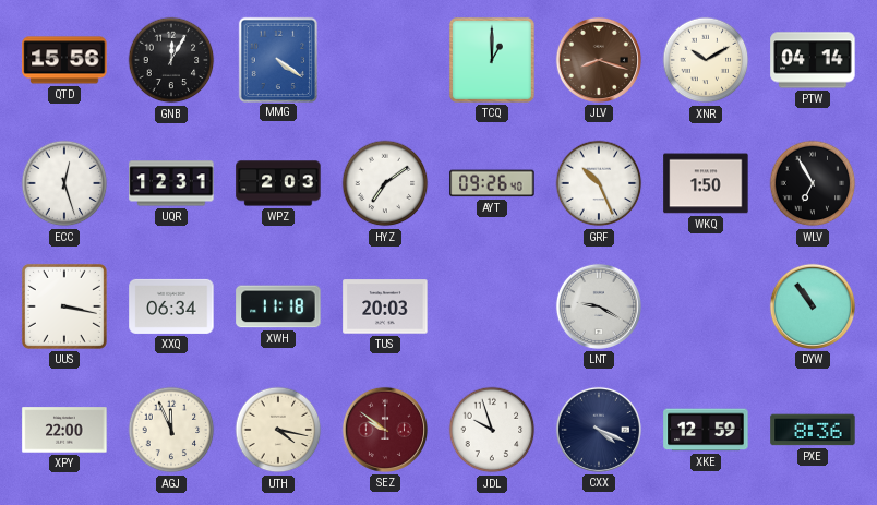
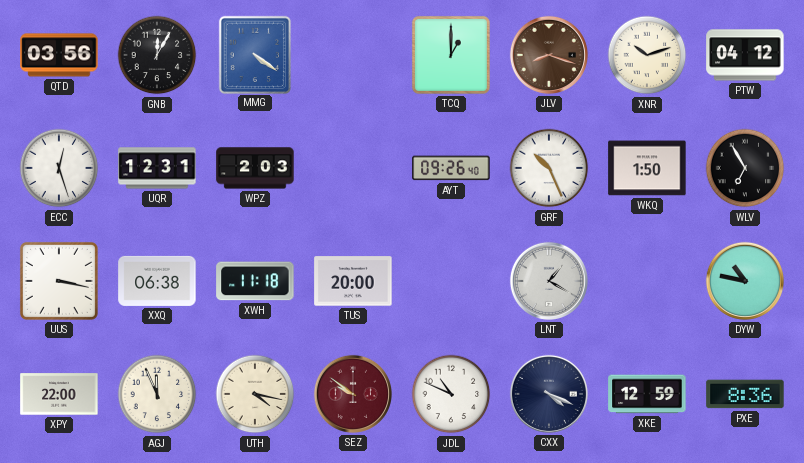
QTD: 15:56 -> 03:56 (59, 55)
XNR: 10:10 -> 10:12 (647, 55)
PTW: 04:14 -> 04:12 (745, 55)
HYZ: 7:09 -> none (385, 183)
XXQ: 06:34 -> 06:38 (157, 281)
TUS: 20:03 -> 20:00 (353, 281)
LNT: 9:20 -> 1:20 (549, 281)
DYW: 10:54 -> 10:47 (745, 281)
JDL: 9:57 -> 10:49 (451, 394)
